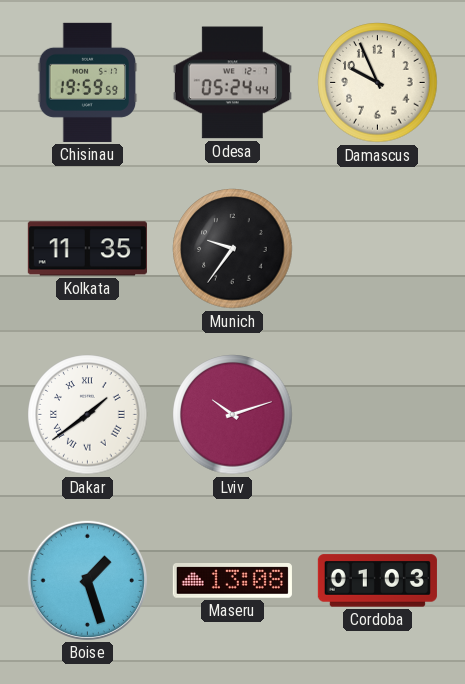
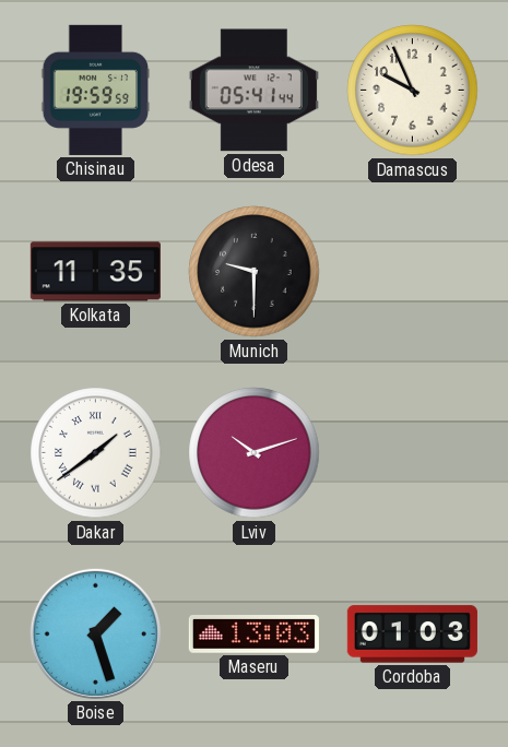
Odesa: 05:24 -> 05:41 (253, 91)
Munich: 9:36 -> 9:30 (255, 272)
Maseru: 13:08 -> 13:03 (253, 635)
